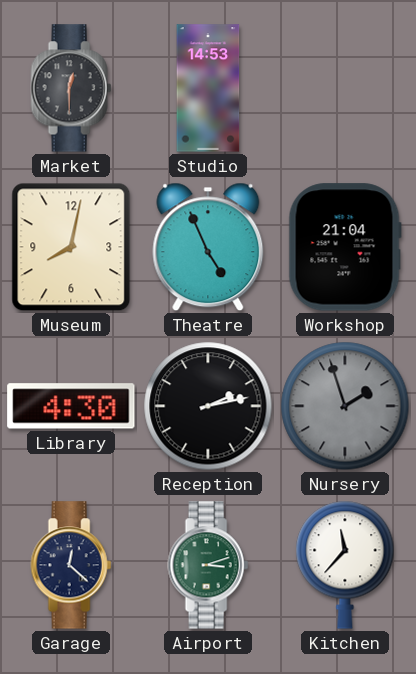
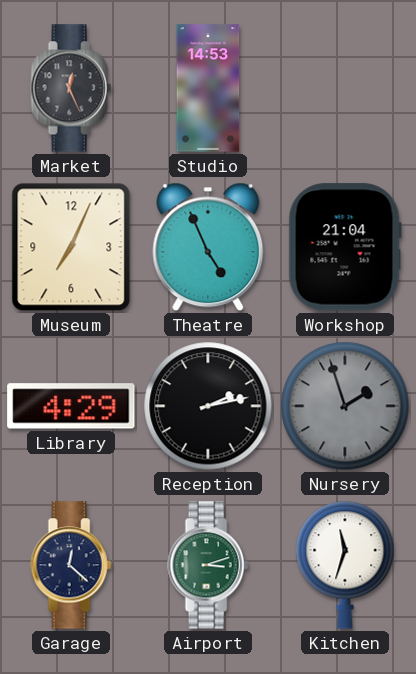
Market: 12:30 -> 12:26 (71, 88)
Museum: 8:02 -> 7:04 (71, 247)
Library: 4:30 -> 4:29 (71, 406)
Kitchen: 11:37 -> 11:33 (345, 565)
